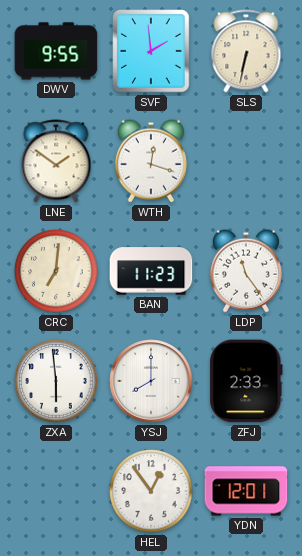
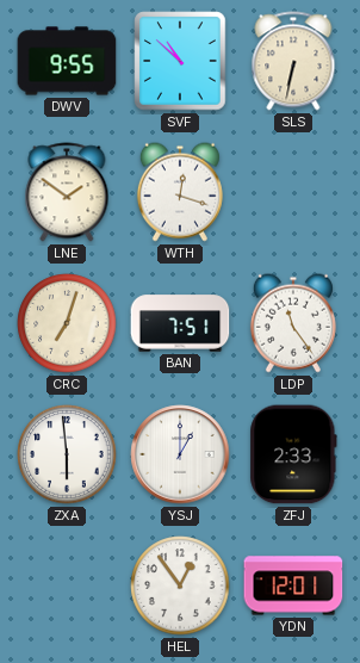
SVF: 1:59 -> 10:52 (180, 61)
CRC: 7:01 -> 7:03 (67, 323)
BAN: 11:23 -> 7:51 (180, 323)
YSJ: 8:00 -> 1:00 (180, 454)
